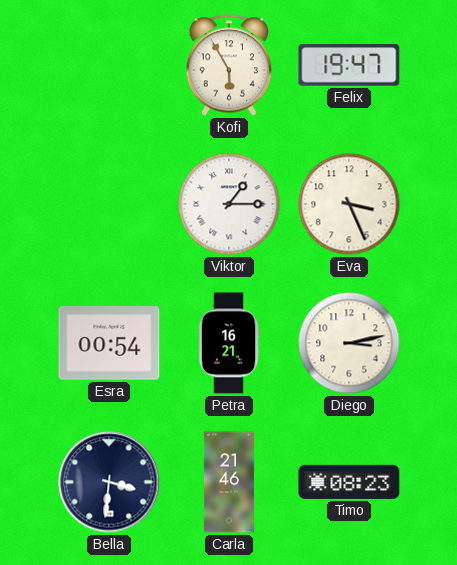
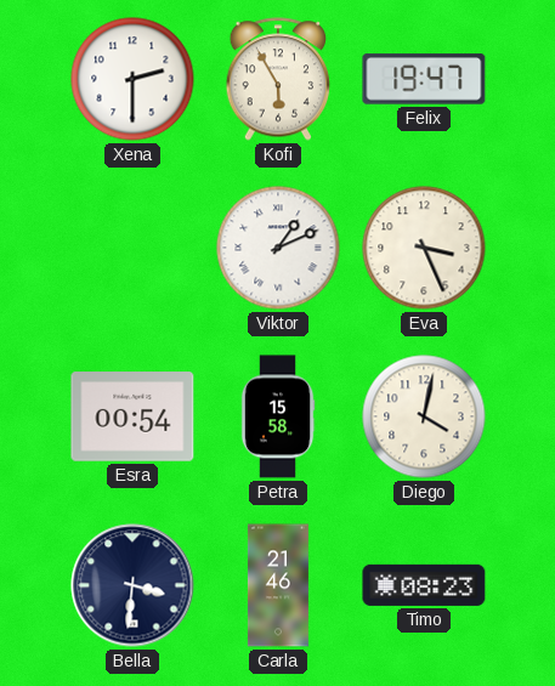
Xena: none -> 2:30 (132, 79)
Viktor: 1:15 -> 1:11 (278, 248)
Petra: 16:21 -> 15:58 (278, 416)
Diego: 3:13 -> 4:02 (424, 416)
